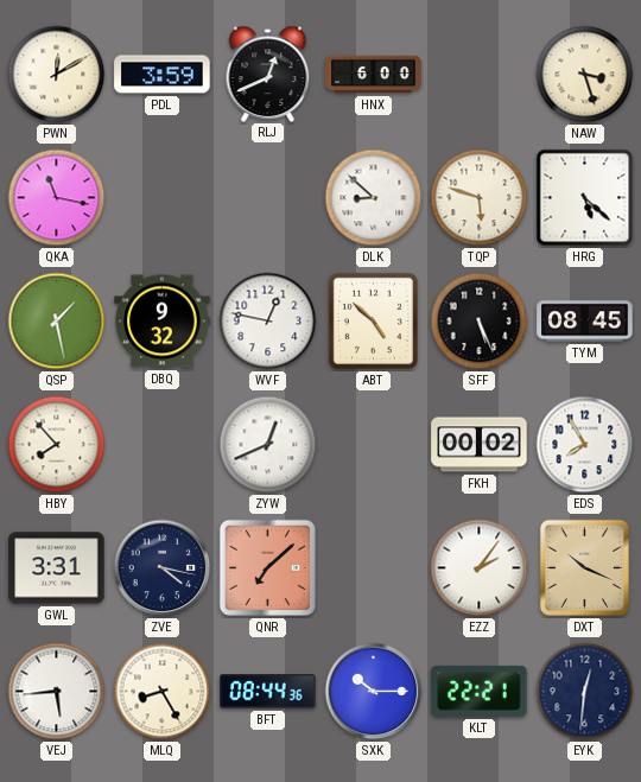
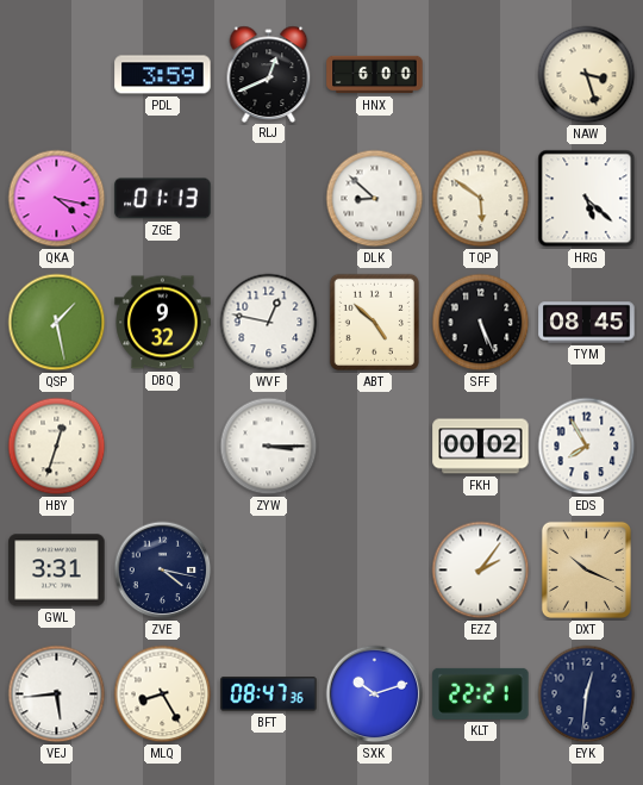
PWN: 12:10 -> none (57, 75)
QKA: 11:17 -> 4:17 (57, 199)
ZGE: none -> 01:13 (163, 199)
TQP: 5:48 -> 5:51 (481, 199)
HBY: 7:53 -> 12:33 (57, 447)
ZYW: 12:41 -> 3:15 (269, 447)
QNR: 7:08 -> none (267, 567)
BFT: 08:44 -> 08:47 (269, 694)
SXK: 10:15 -> 10:12 (375, 694)
